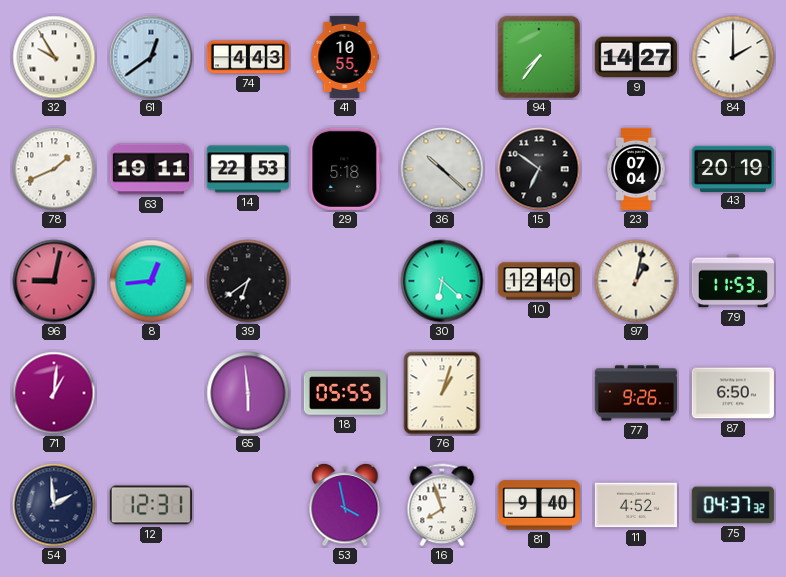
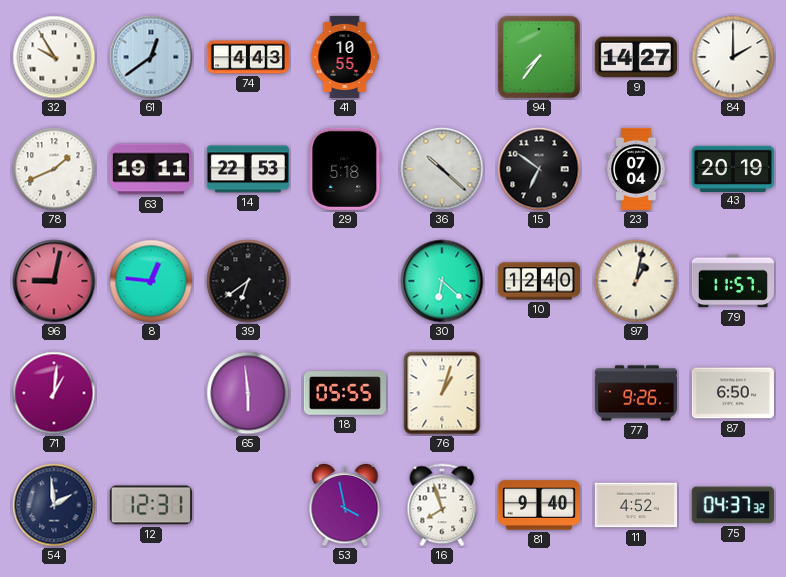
8: 12:44 -> 12:46 (151, 281)
79: 11:53 -> 11:57 (733, 281)
